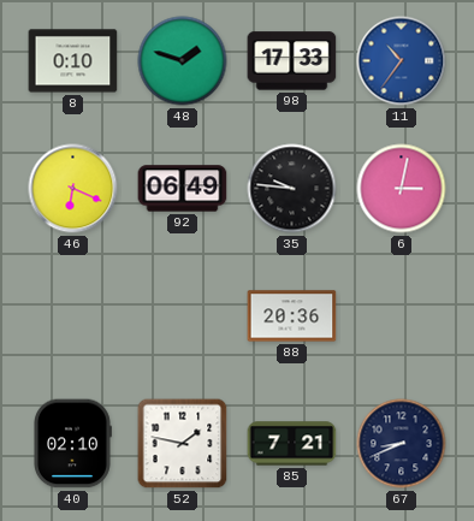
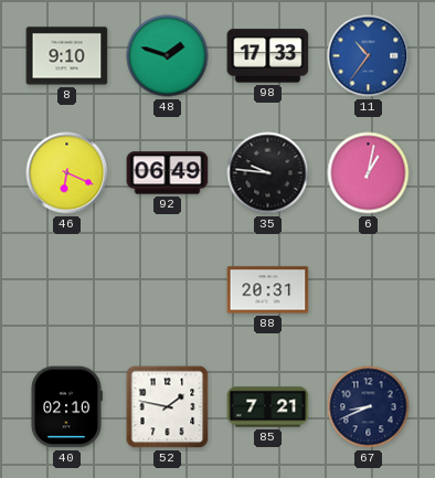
8: 0:10 -> 9:10 (67, 56)
6: 3:02 -> 1:02 (369, 173)
88: 20:36 -> 20:31 (268, 290)
